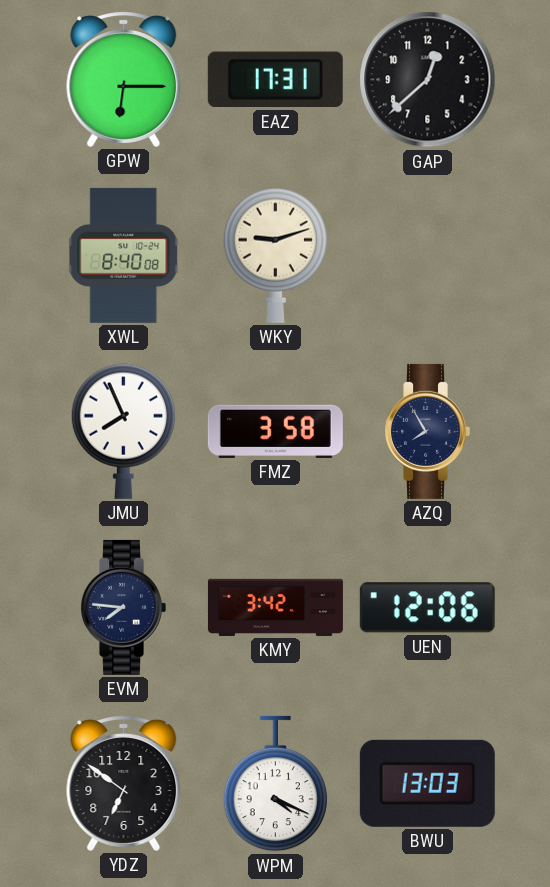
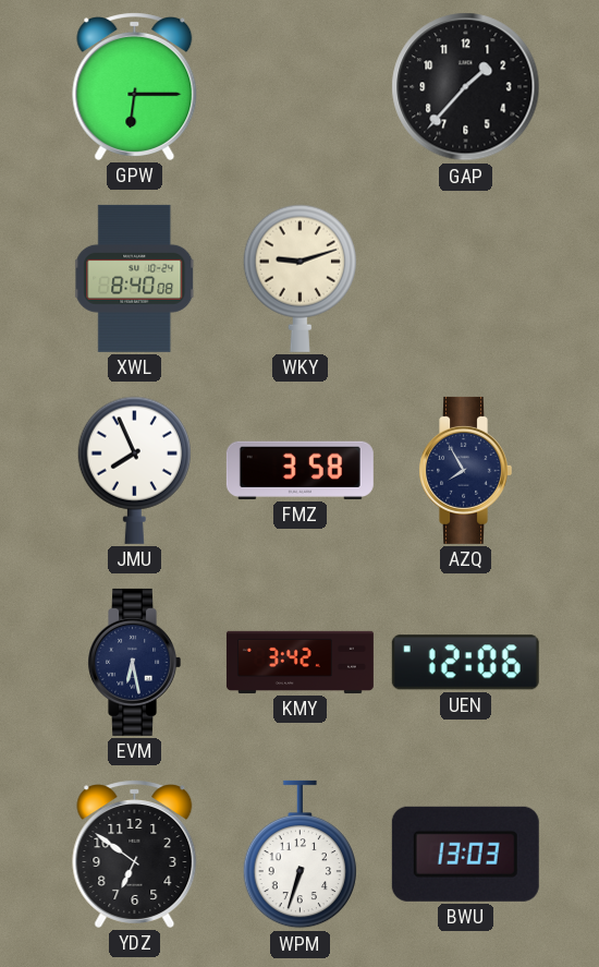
EAZ: 17:31 -> none (275, 80)
GAP: 12:38 -> 1:37 (466, 87)
EVM: 7:46 -> 6:28 (134, 662)
WPM: 4:19 -> 6:33 (299, 855)
